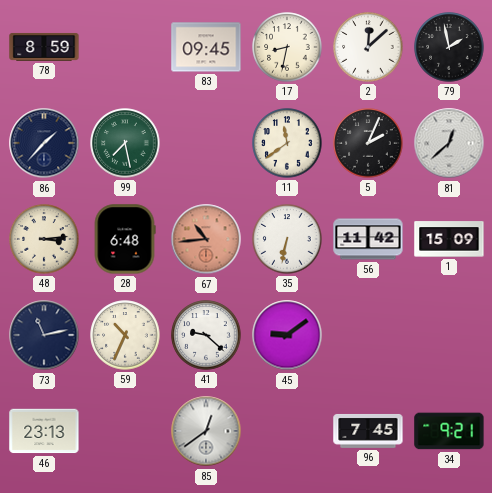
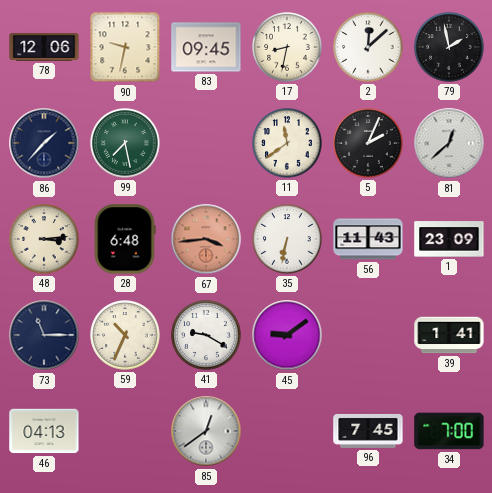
78: 8:59 -> 12:06 (44, 47)
90: none -> 9:32 (125, 47)
67: 10:44 -> 3:44 (206, 239)
56: 11:42 -> 11:43 (368, 239)
1: 15:09 -> 23:09 (449, 239)
73: 11:13 -> 11:15 (44, 335)
41: 9:22 -> 9:20 (206, 335)
39: none -> 1:41 (449, 335)
46: 23:13 -> 04:13 (44, 431)
34: 9:21 -> 7:00 (449, 431)
